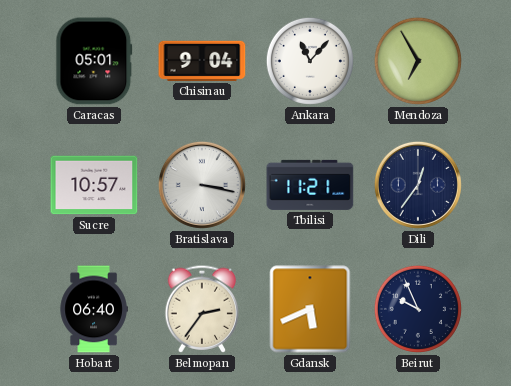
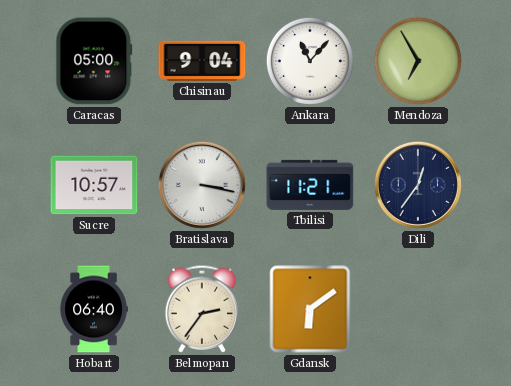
Caracas: 05:01 -> 05:00 (94, 61)
Gdansk: 5:41 -> 6:09 (310, 309)
Beirut: 9:56 -> none (418, 309)
